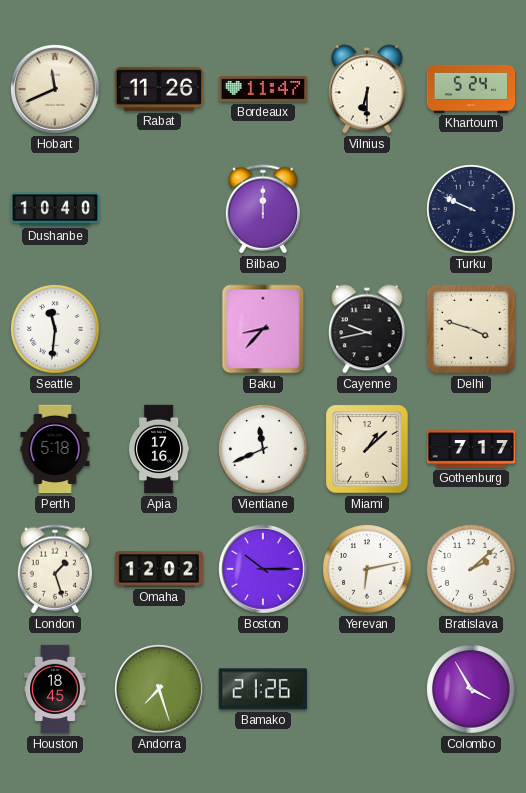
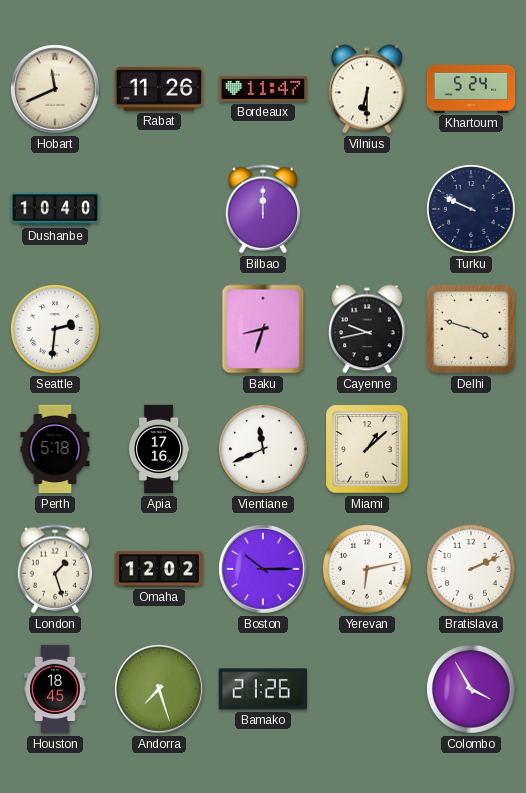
Seattle: 11:31 -> 2:31 (55, 329)
Baku: 8:37 -> 8:33 (263, 329)
Gothenburg: 7:17 -> none (471, 449)
Bratislava: 2:08 -> 2:11 (471, 569)
